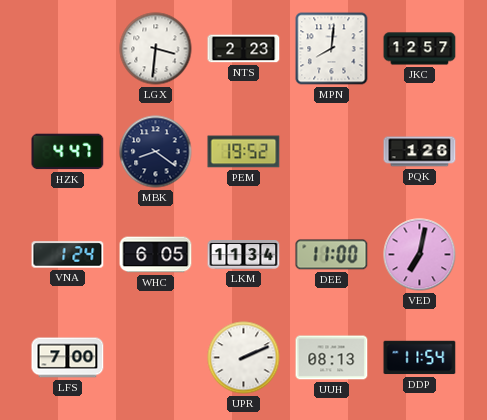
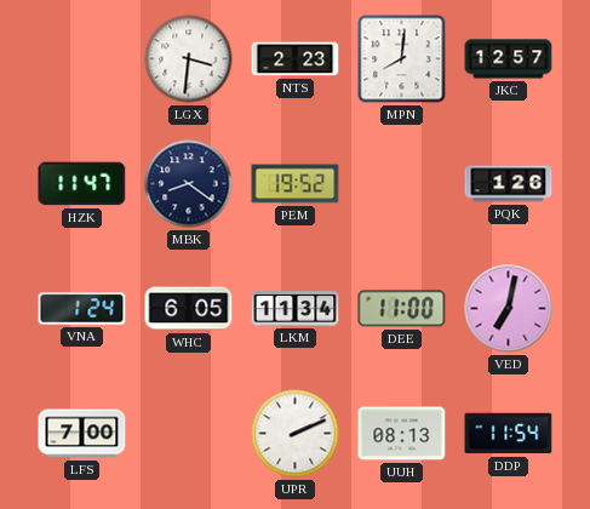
HZK: 4:47 -> 11:47 (82, 184)
